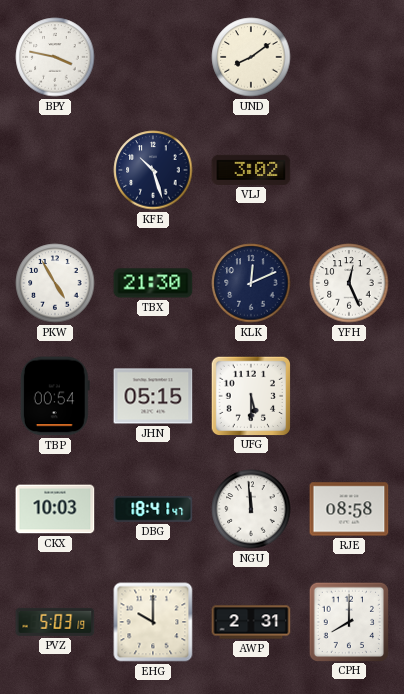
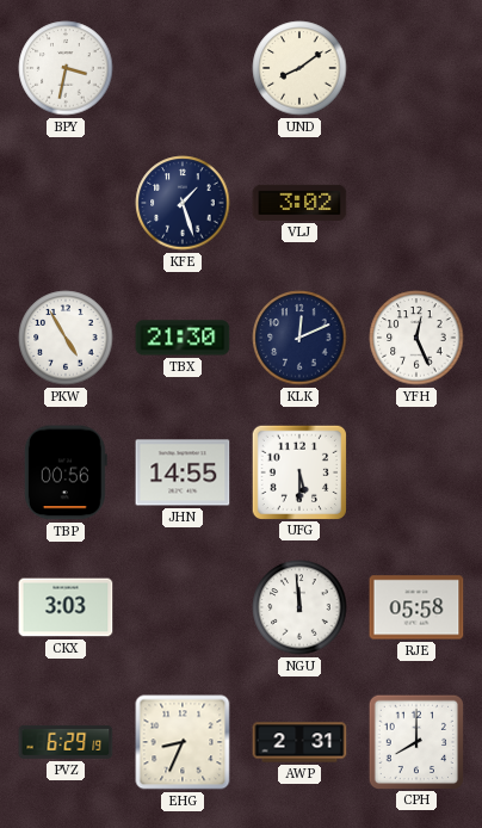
BPY: 3:47 -> 3:32 (66, 68)
KFE: 10:27 -> 1:27 (183, 203)
TBP: 00:54 -> 00:56 (66, 472)
JHN: 05:15 -> 14:55 (183, 472)
CKX: 10:03 -> 3:03 (66, 607)
DBG: 18:41 -> none (153, 509)
RJE: 08:58 -> 05:58 (416, 607)
PVZ: 5:03 -> 6:29 (66, 742)
EHG: 10:00 -> 8:34 (183, 742)
